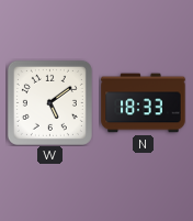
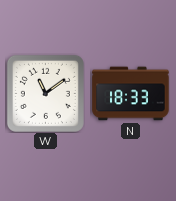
W: 5:09 -> 11:09 (45, 93)
